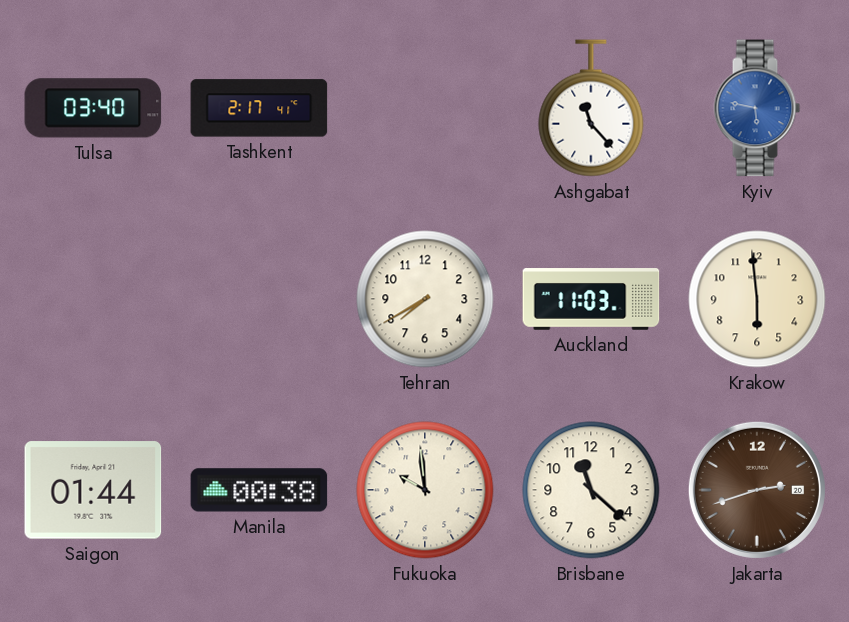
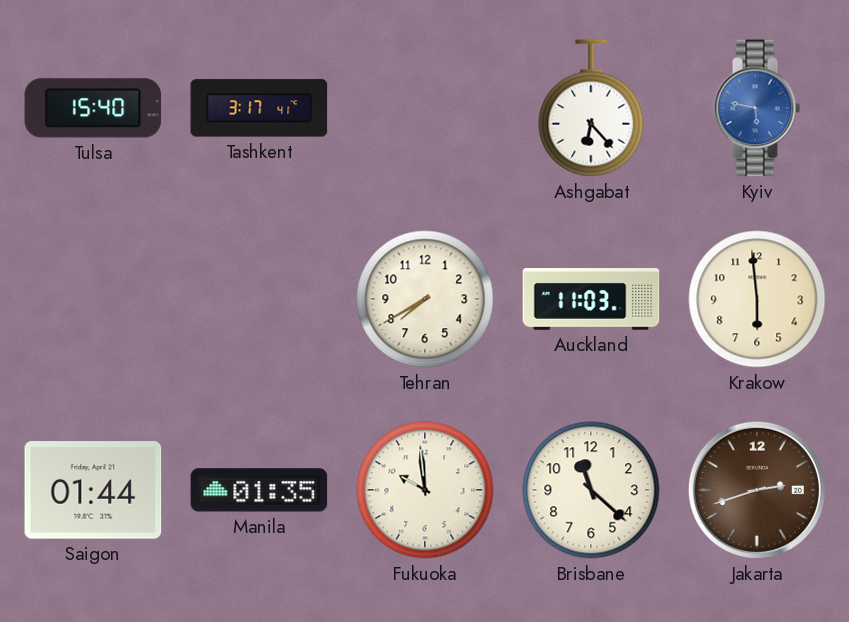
Tulsa: 03:40 -> 15:40 (93, 108)
Tashkent: 2:17 -> 3:17 (259, 108)
Ashgabat: 11:23 -> 6:23 (591, 108)
Manila: 00:38 -> 01:35 (259, 490)
